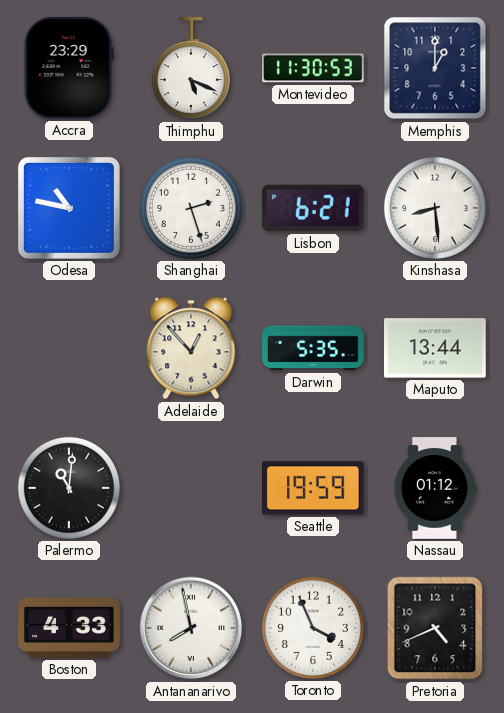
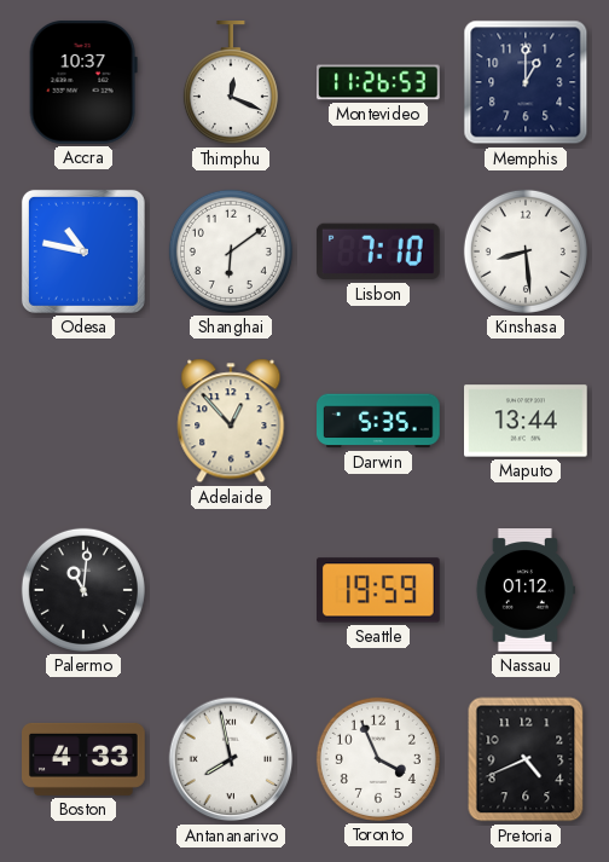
Accra: 23:29 -> 10:37 (83, 82)
Thimphu: 5:19 -> 12:19 (231, 83)
Montevideo: 11:30 -> 11:26 (379, 82)
Shanghai: 2:27 -> 6:09 (231, 251)
Lisbon: 6:21 -> 7:10 (378, 251)
